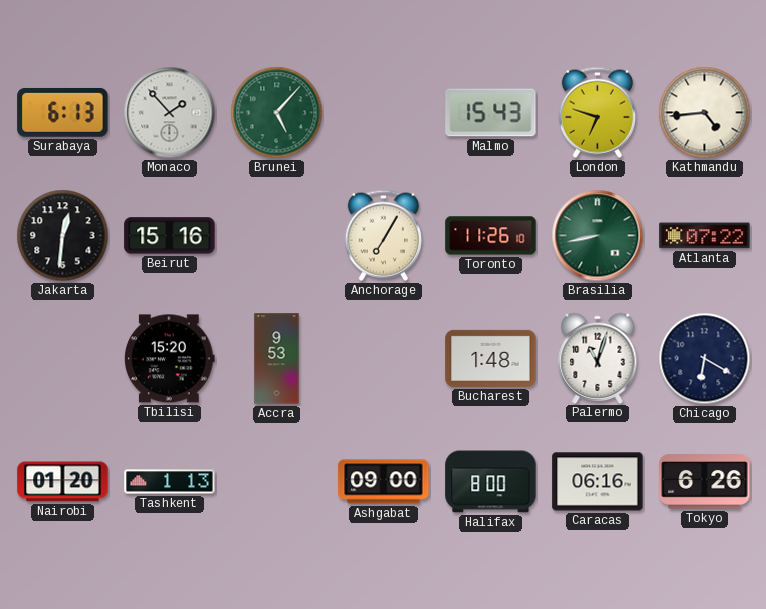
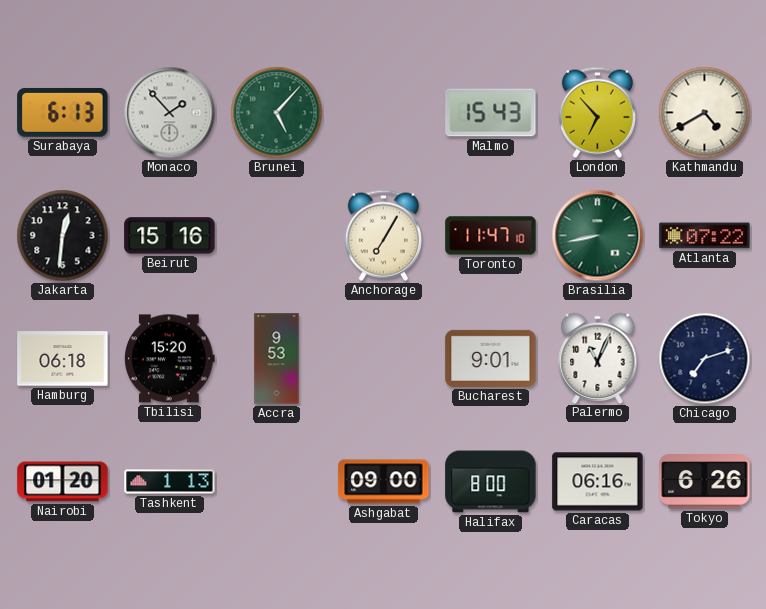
London: 6:48 -> 6:53 (597, 112)
Kathmandu: 4:44 -> 4:40 (705, 113)
Toronto: 11:26 -> 11:47 (491, 236)
Hamburg: none -> 06:18 (63, 359)
Bucharest: 1:48 -> 9:01 (491, 358)
Palermo: 11:03 -> 11:04 (598, 358)
Chicago: 6:20 -> 7:12 (705, 359)
